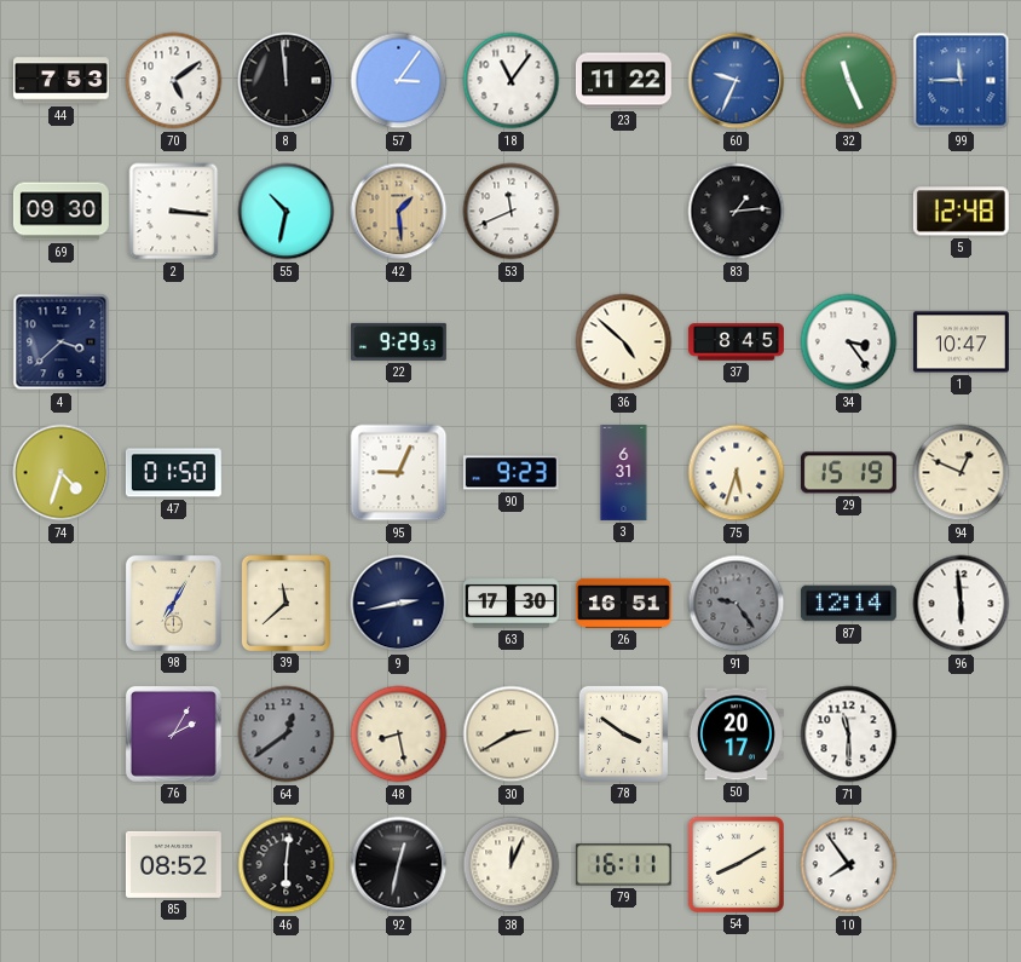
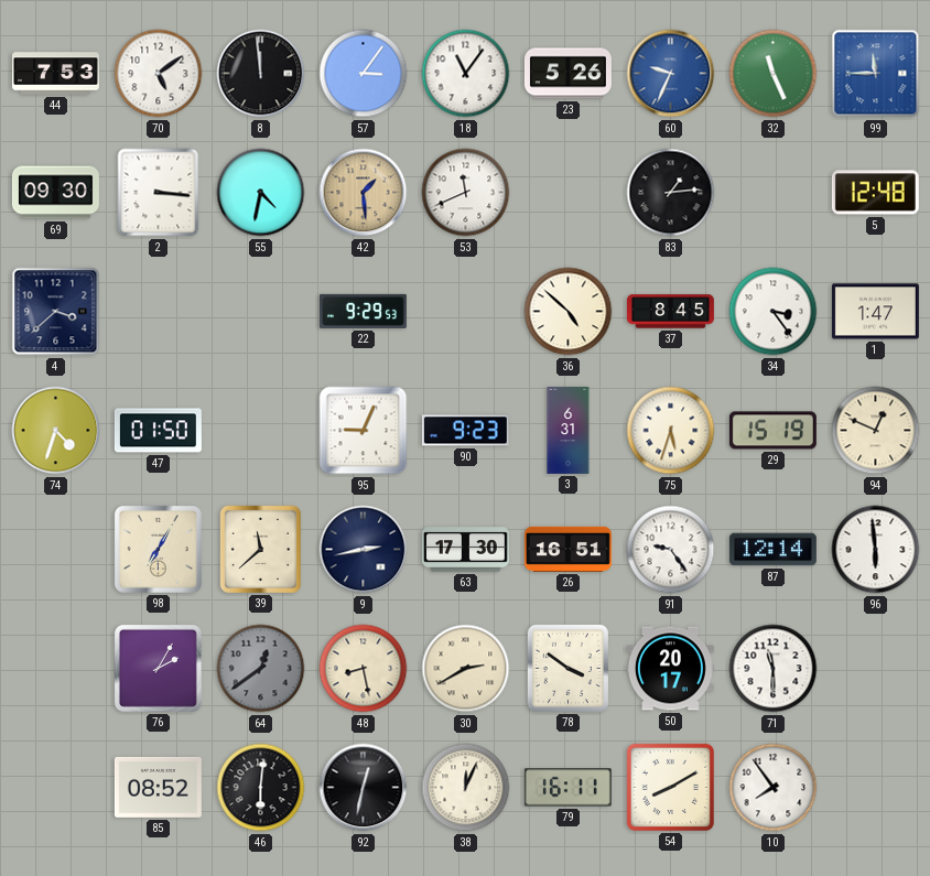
23: 11:22 -> 5:26 (567, 74)
55: 10:32 -> 4:32 (261, 193)
1: 10:47 -> 1:47 (875, 312)
91 dial: grey -> white (671, 550)
